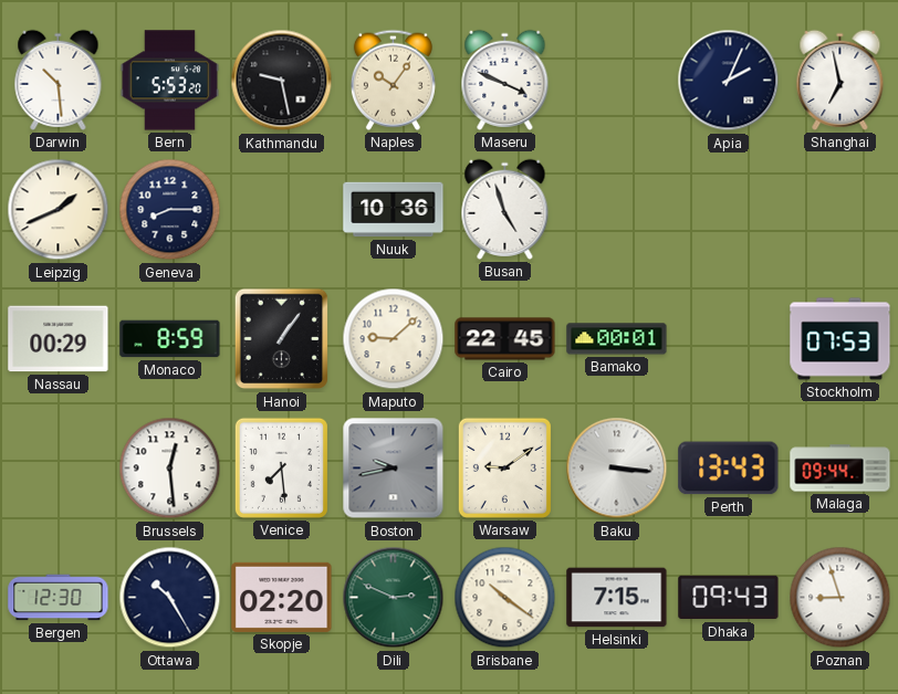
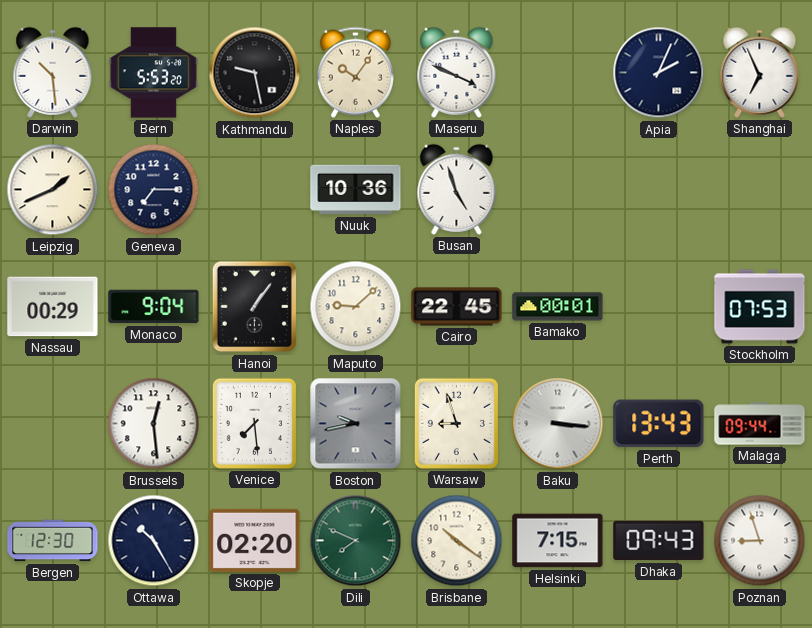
Shanghai: 6:58 -> 6:56 (760, 72)
Geneva: 8:15 -> 7:15 (154, 190)
Monaco: 8:59 -> 9:04 (154, 307)
Warsaw: 9:09 -> 8:57 (456, 423)
Dili: 2:49 -> 7:49 (356, 541)
